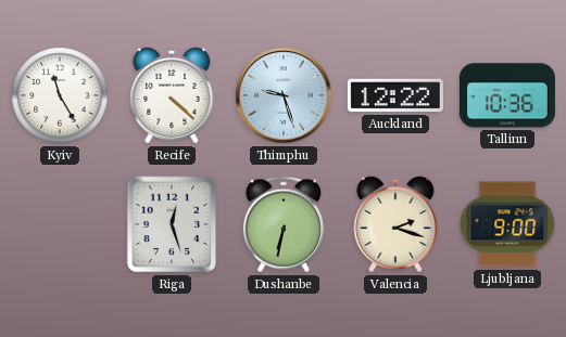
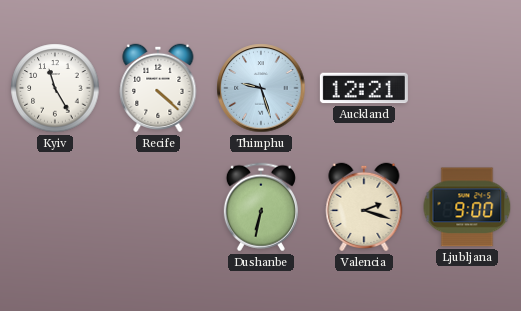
Auckland: 12:22 -> 12:21 (364, 88)
Tallinn: 10:36 -> none (507, 95)
Riga: 12:27 -> none (172, 224)
